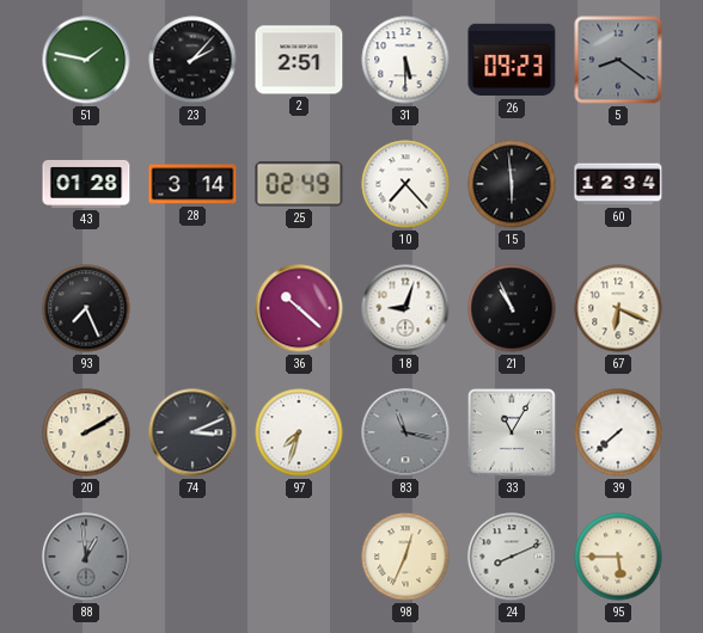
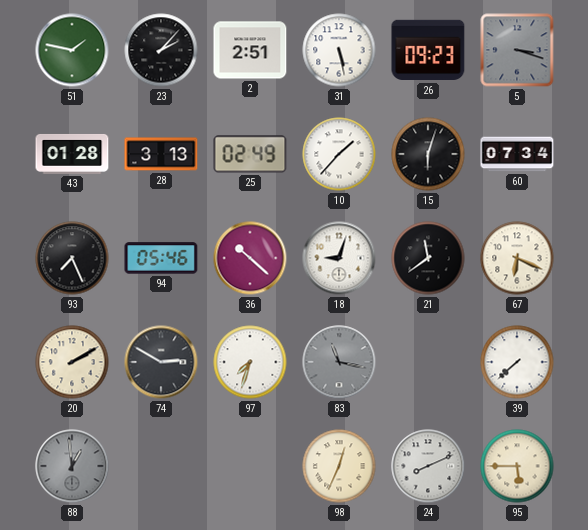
31: 5:30 -> 5:28 (339, 50)
5: 8:21 -> 3:18 (517, 50)
28: 3:14 -> 3:13 (161, 154)
10: 7:23 -> 1:37 (339, 154)
15: 5:59 -> 6:03 (428, 154)
60: 12:34 -> 07:34 (517, 154)
94: none -> 05:46 (161, 258)
21: 10:56 -> 11:39 (428, 258)
74: 3:11 -> 2:50 (161, 362)
33: 11:05 -> none (512, 432)
